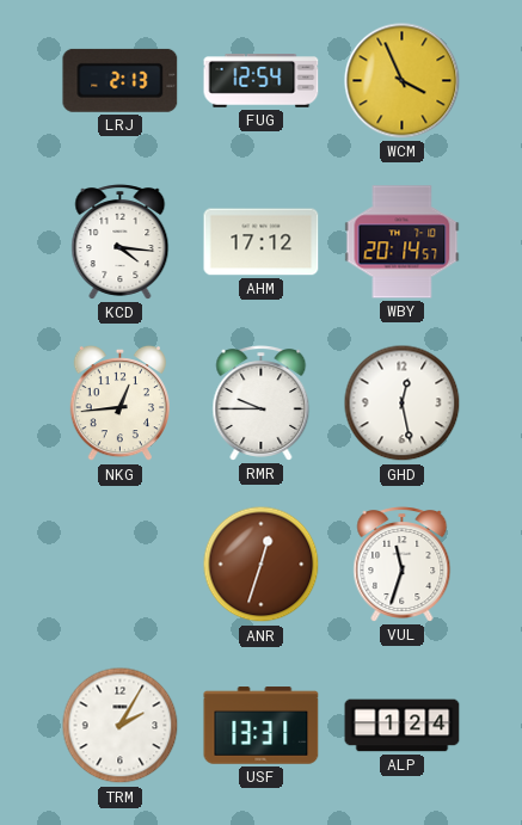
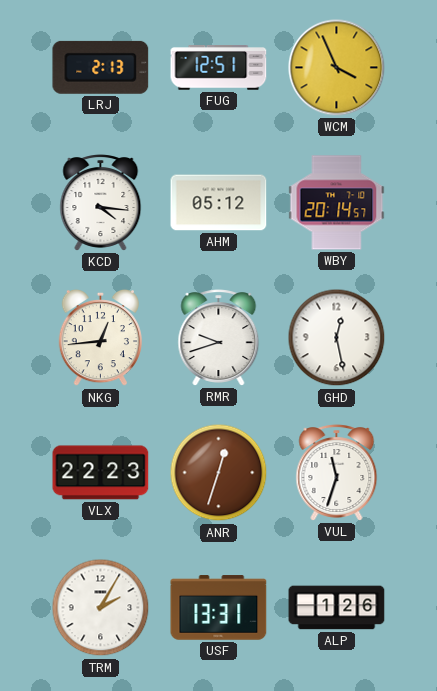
FUG: 12:54 -> 12:51 (219, 68)
AHM: 17:12 -> 05:12 (219, 203)
RMR: 9:45 -> 9:42 (219, 338)
VLX: none -> 22:23 (101, 473)
ALP: 1:24 -> 1:26 (337, 608)
